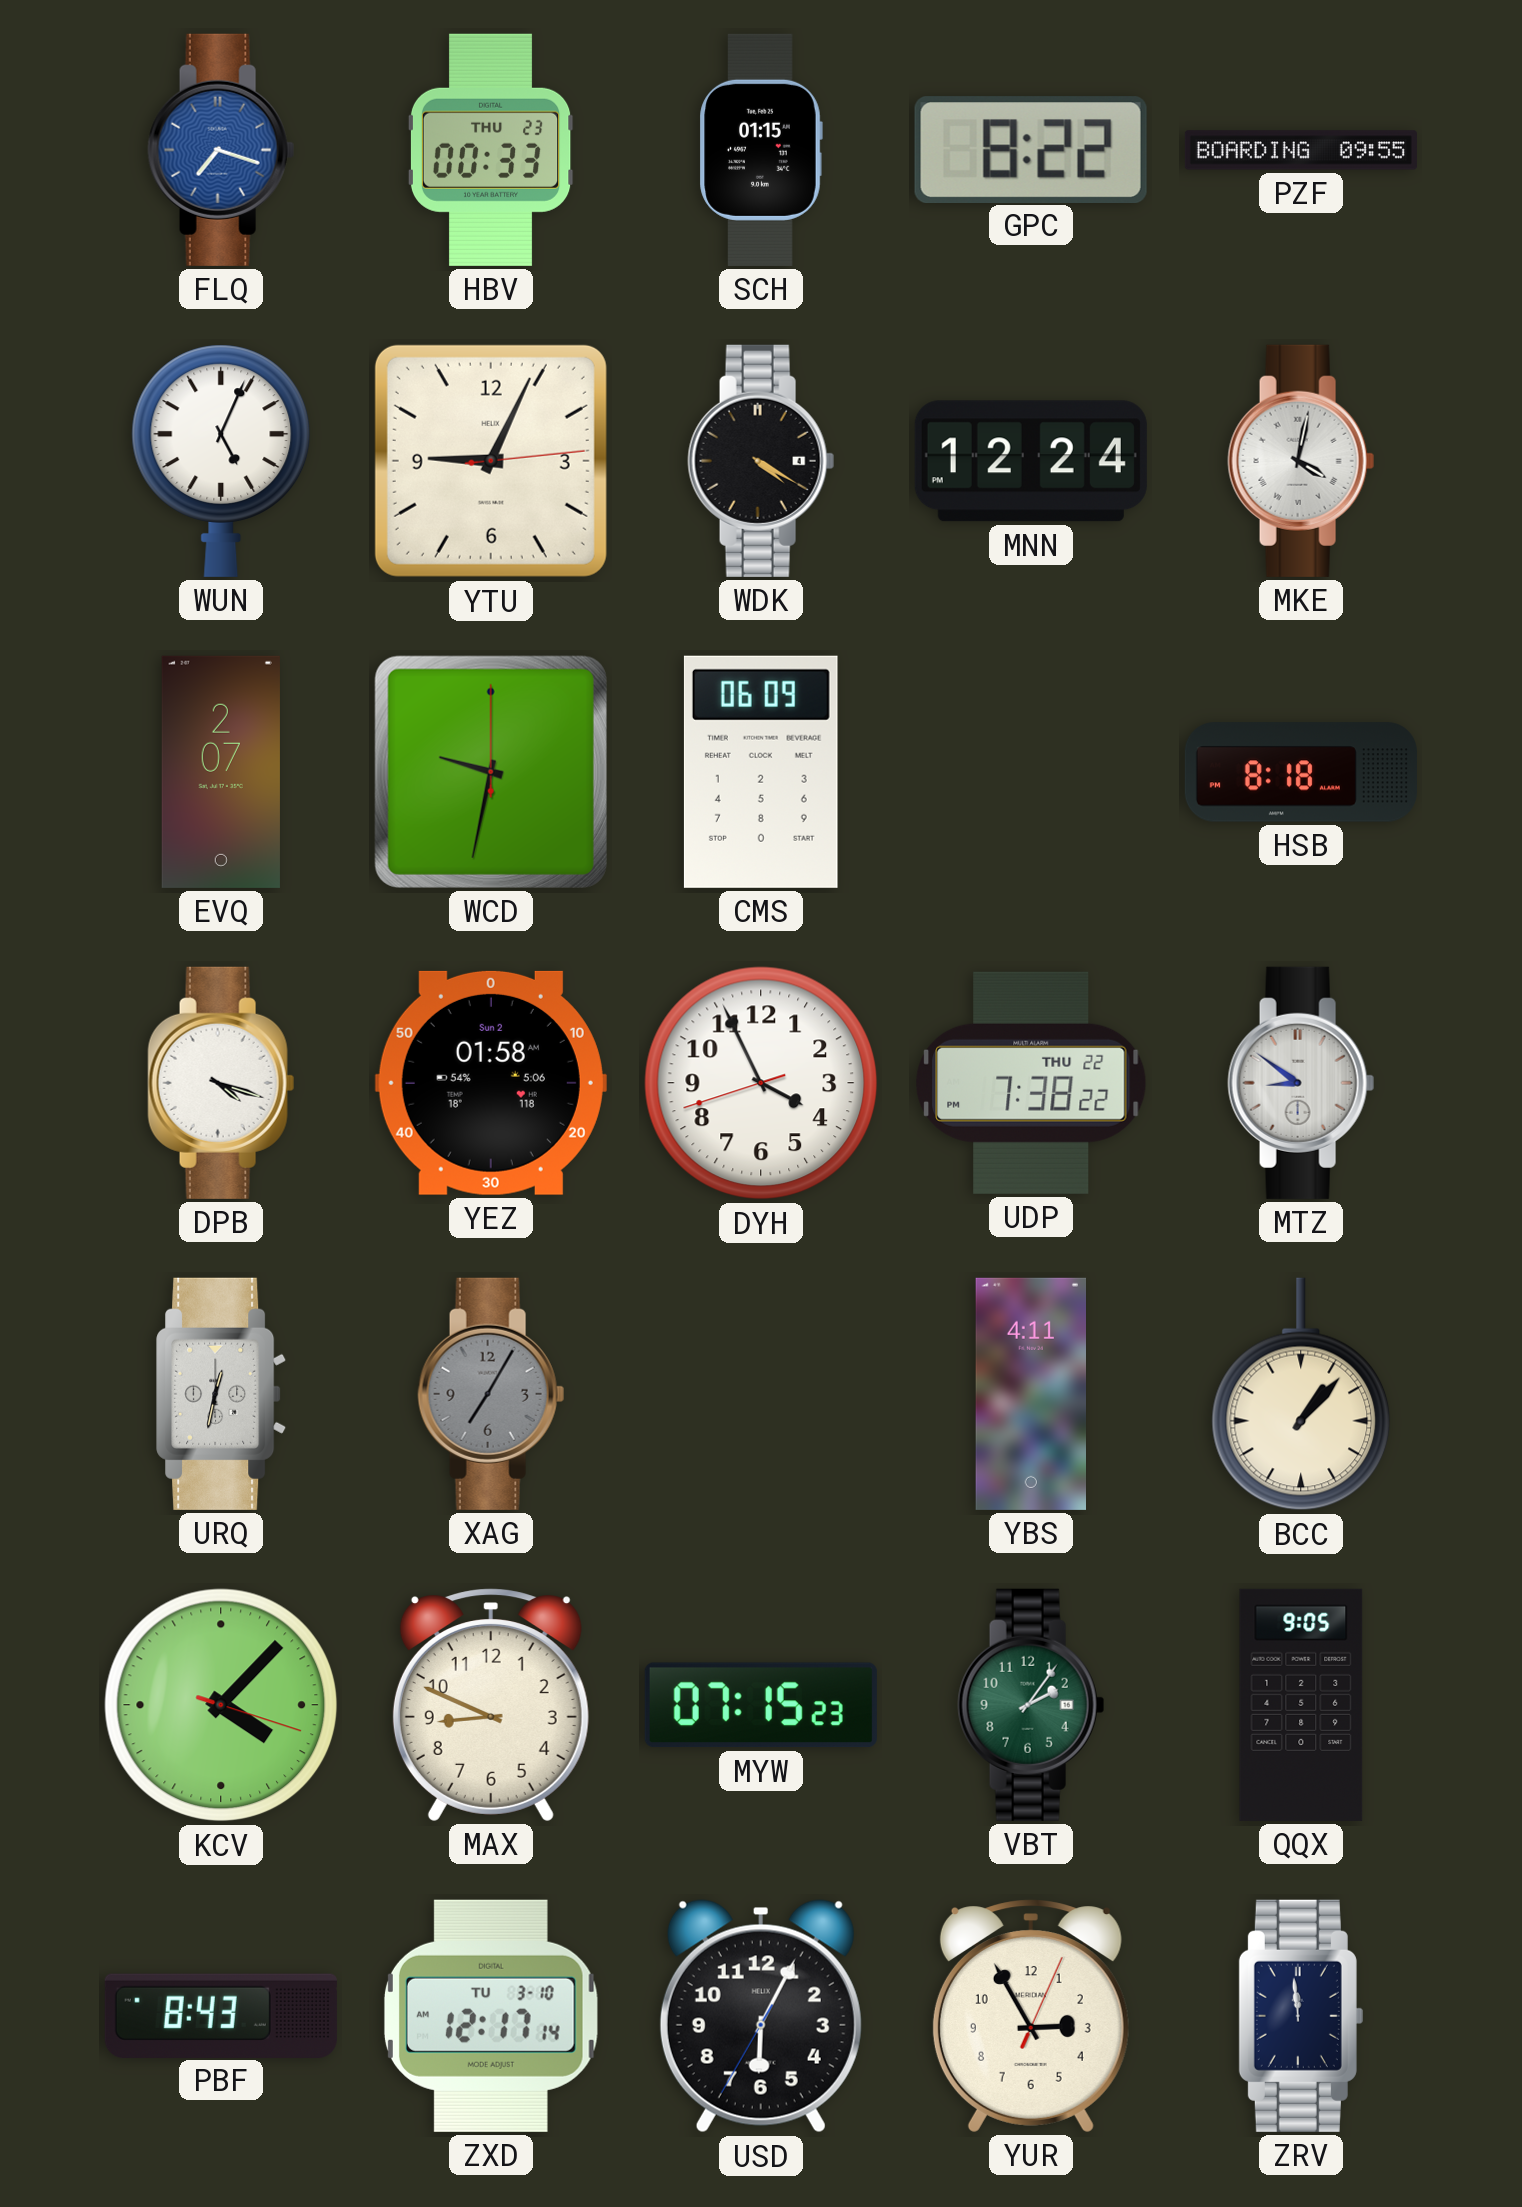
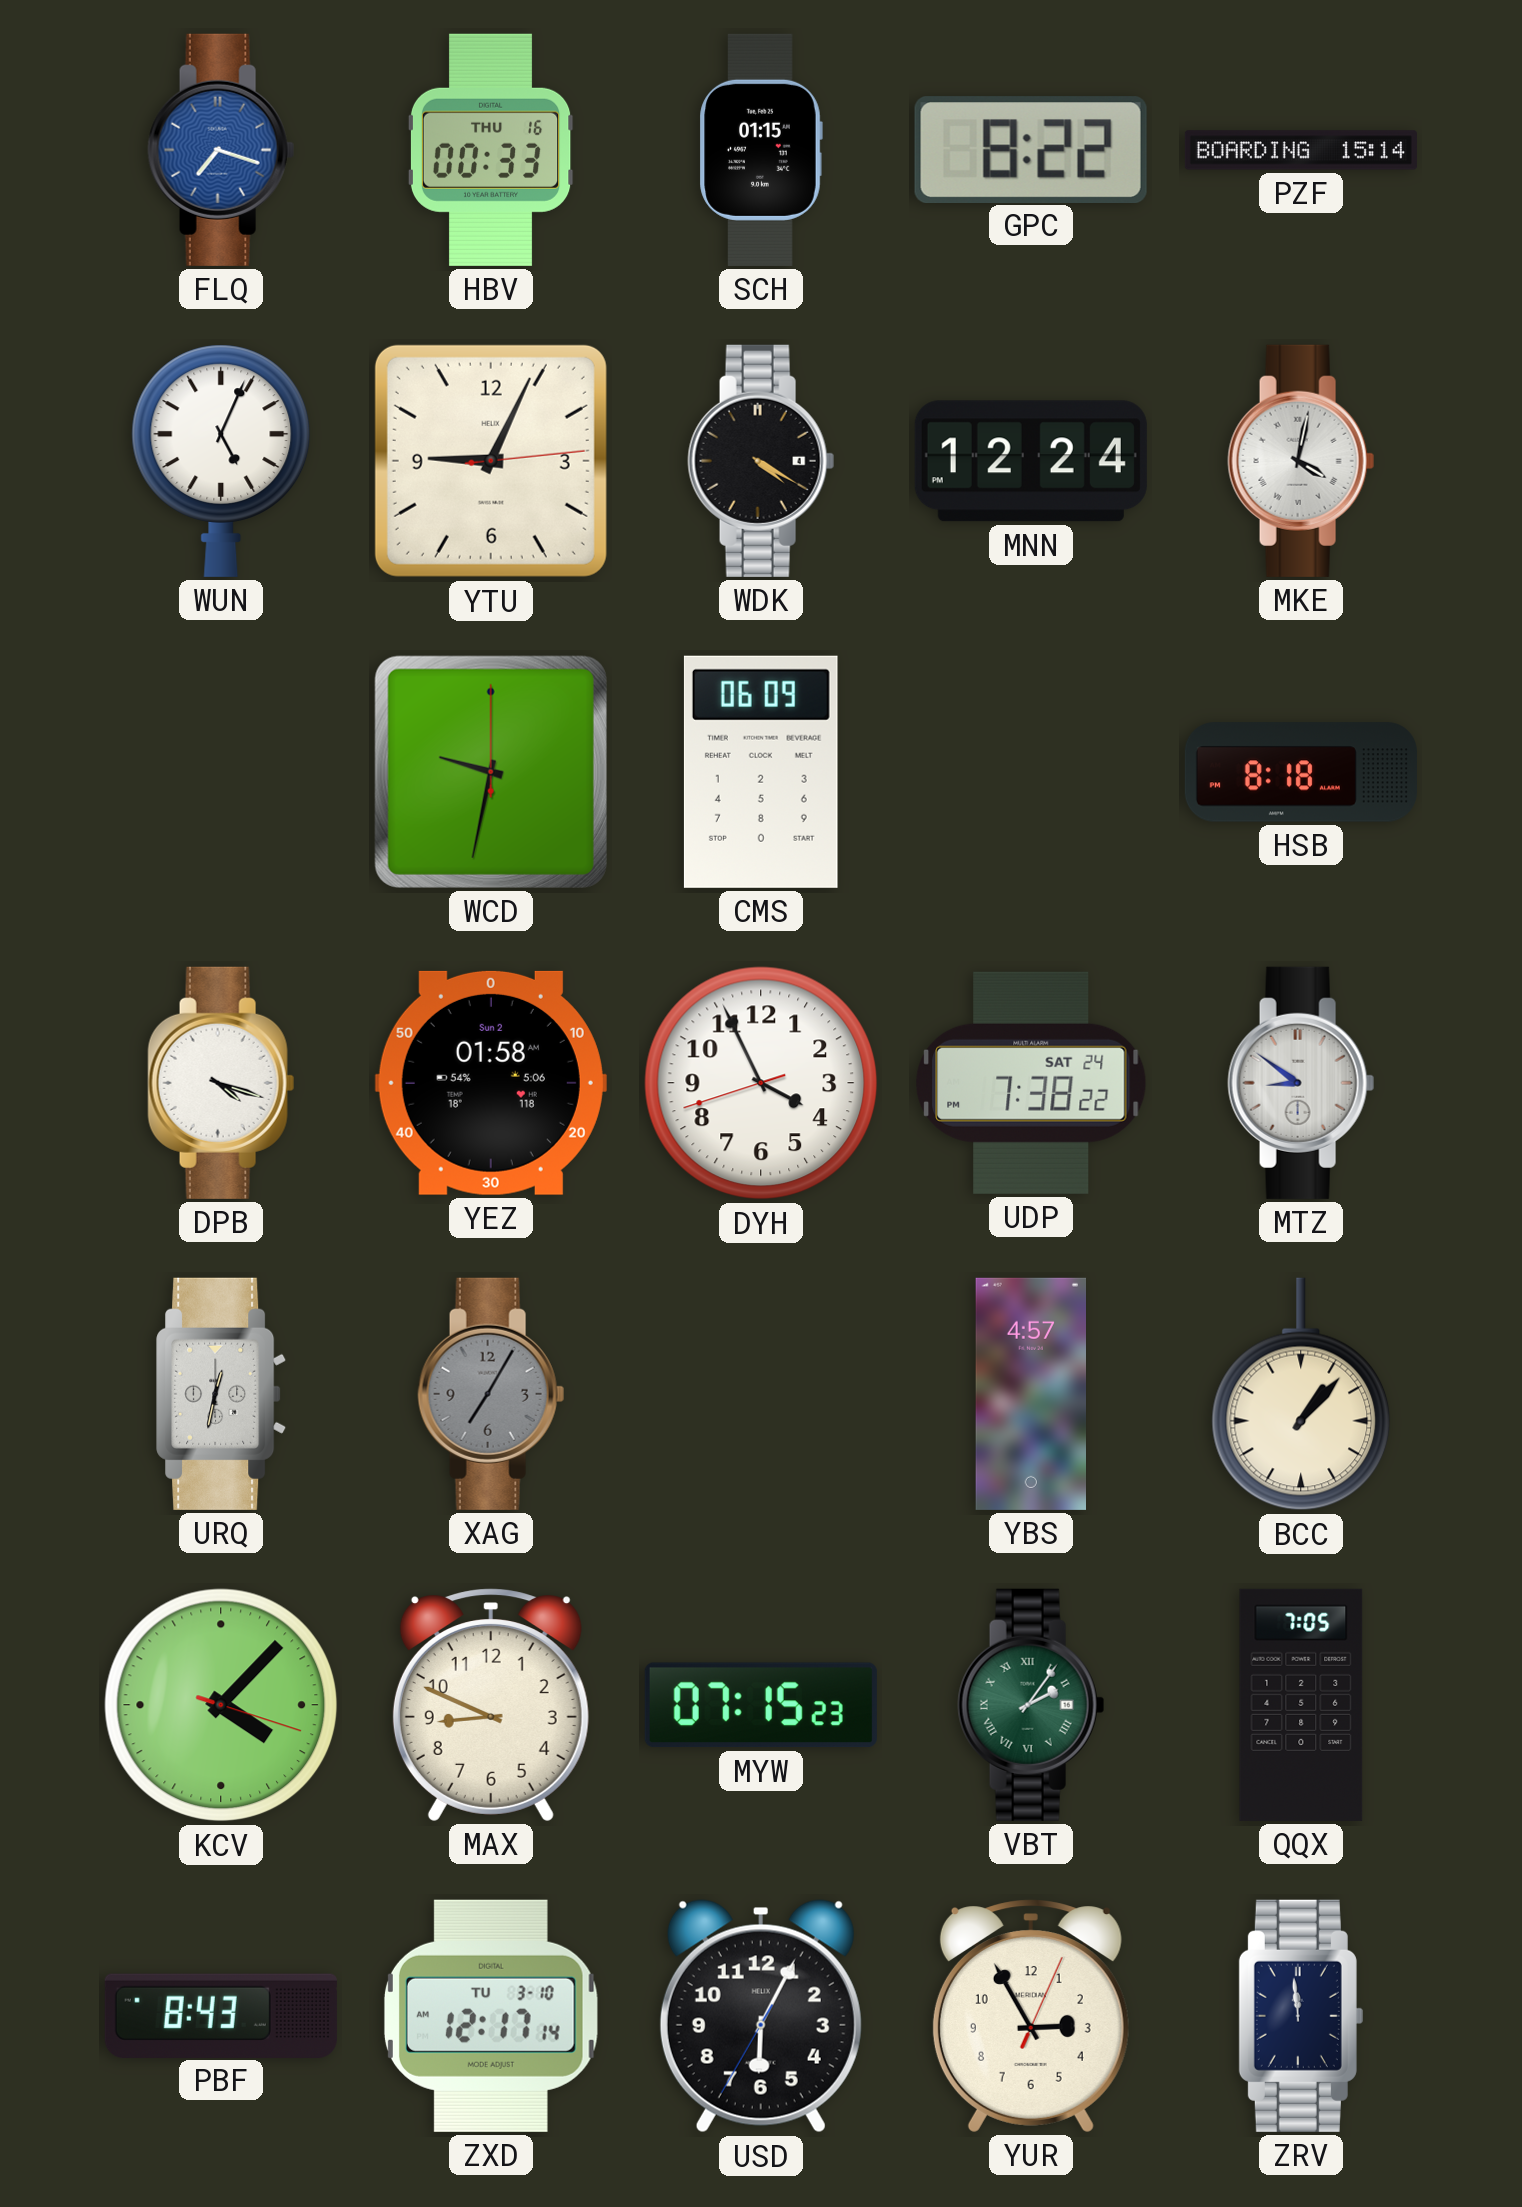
HBV date: THU 23 -> THU 16 (491, 150)
PZF: 09:55 -> 15:14 (1301, 150)
EVQ: 2:07 -> none (221, 772)
UDP date: THU 22 -> SAT 24 (1031, 1083)
YBS: 4:11 -> 4:57 (1030, 1394)
VBT numerals: Arabic -> Roman (1031, 1705)
QQX: 9:05 -> 7:05 (1301, 1705)
